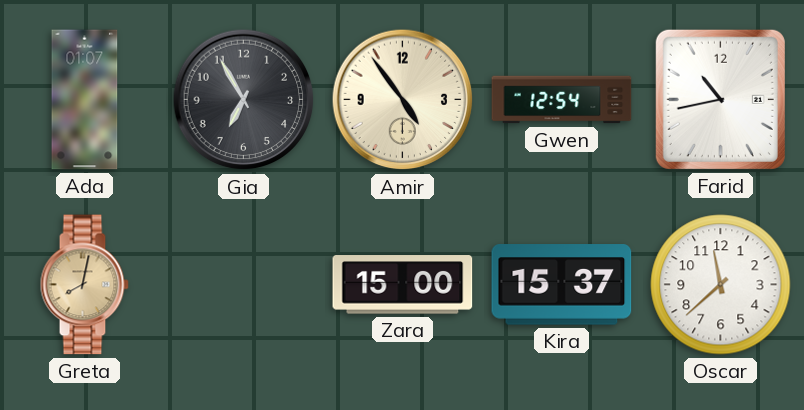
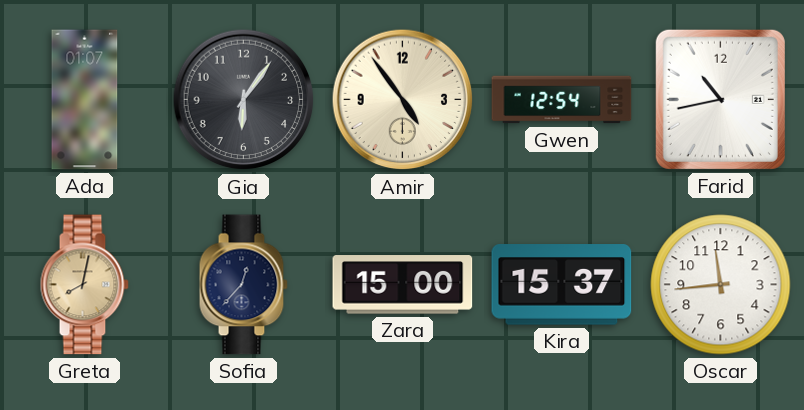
Gia: 6:55 -> 6:06 (244, 100)
Sofia: none -> 12:37 (243, 285)
Oscar: 11:38 -> 11:44 (721, 285)
